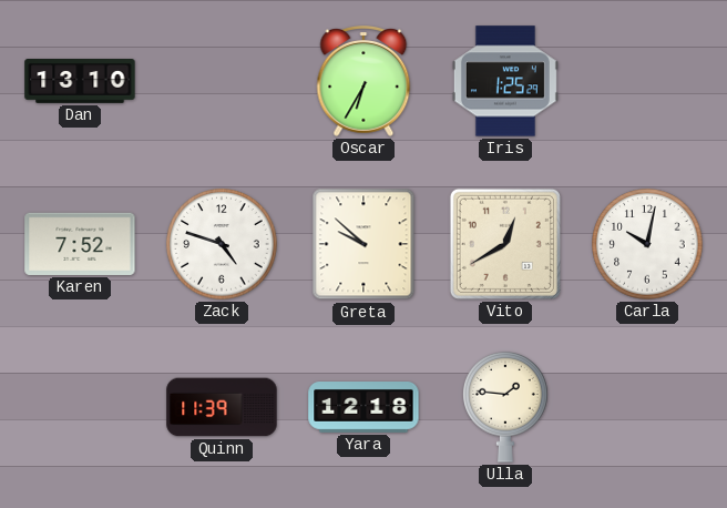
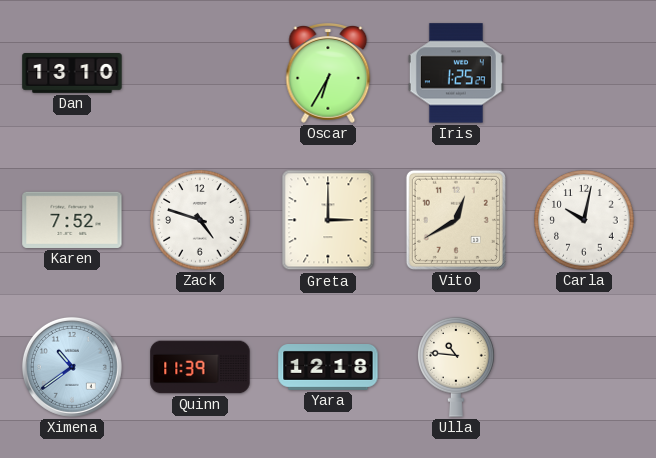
Greta: 9:52 -> 3:00 (328, 220)
Ximena: none -> 10:39 (72, 367)
Ulla: 1:46 -> 10:46 (456, 367)
